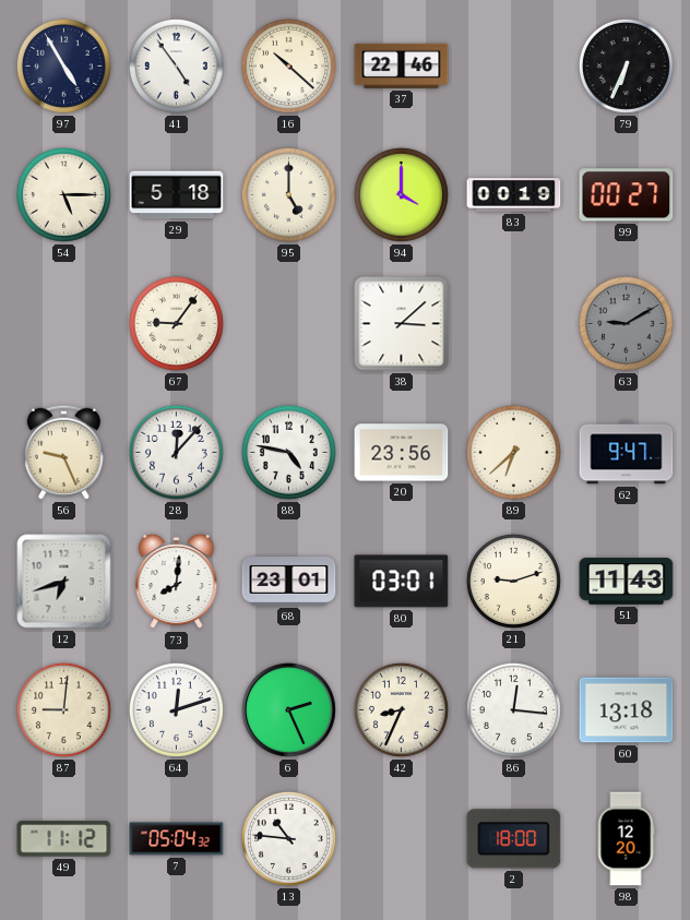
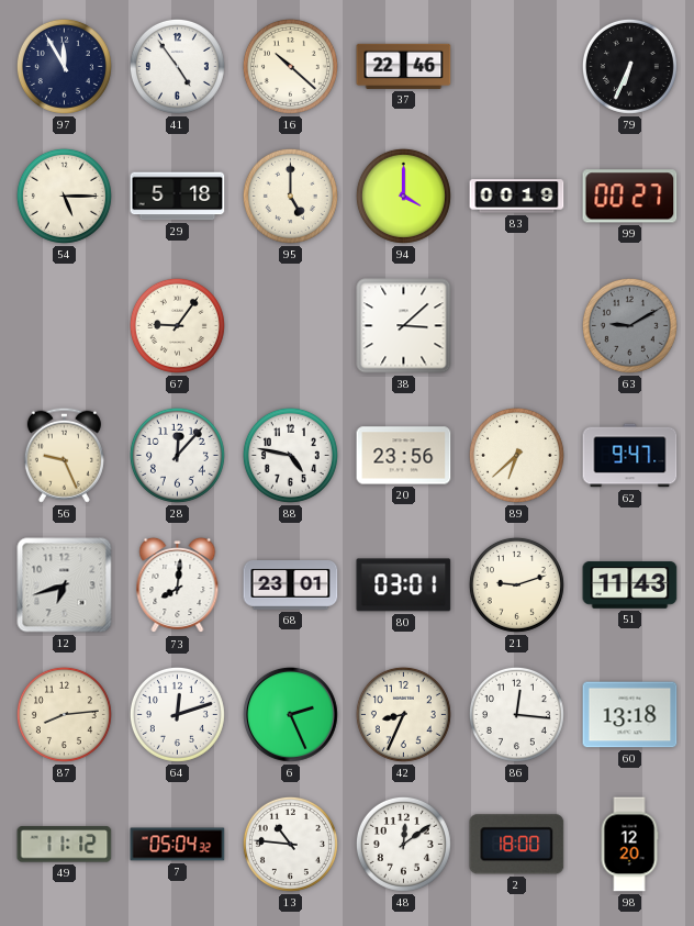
97: 4:55 -> 11:55 (64, 66)
87: 9:01 -> 8:14 (64, 714)
48: none -> 12:09 (403, 844)
